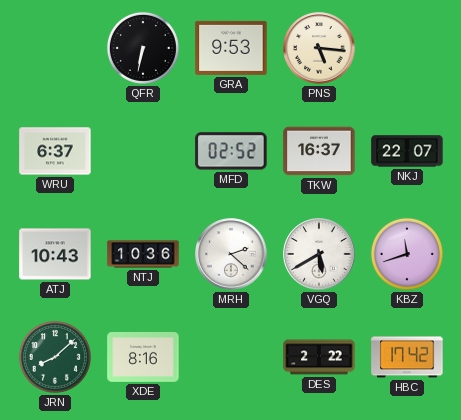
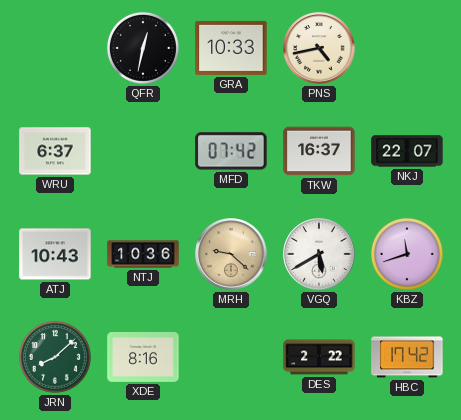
QFR: 6:32 -> 12:32 (143, 48)
GRA: 9:53 -> 10:33 (231, 48)
PNS: 5:16 -> 4:43 (319, 48)
MFD: 02:52 -> 07:42 (231, 151)
MRH: 2:22 -> 9:22 (231, 254)
MRH dial: white -> champagne (231, 254)
